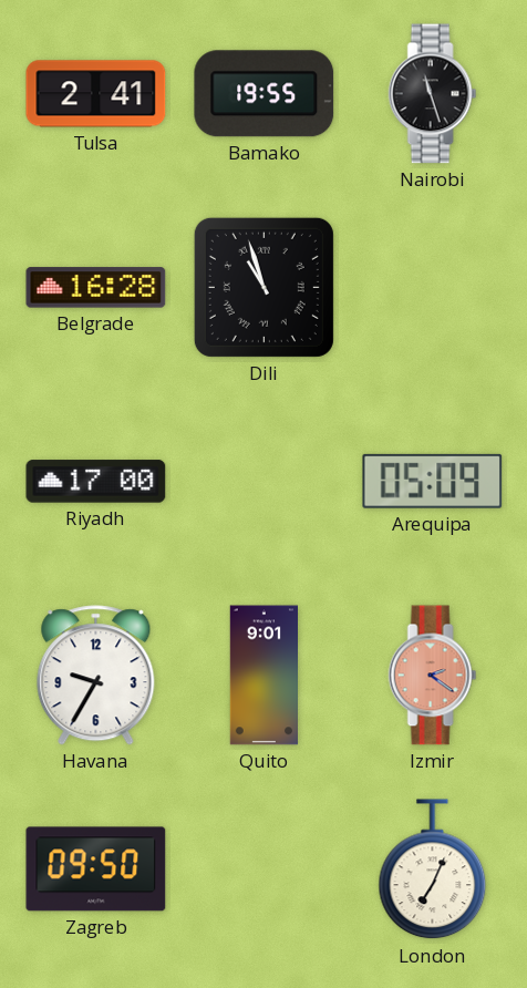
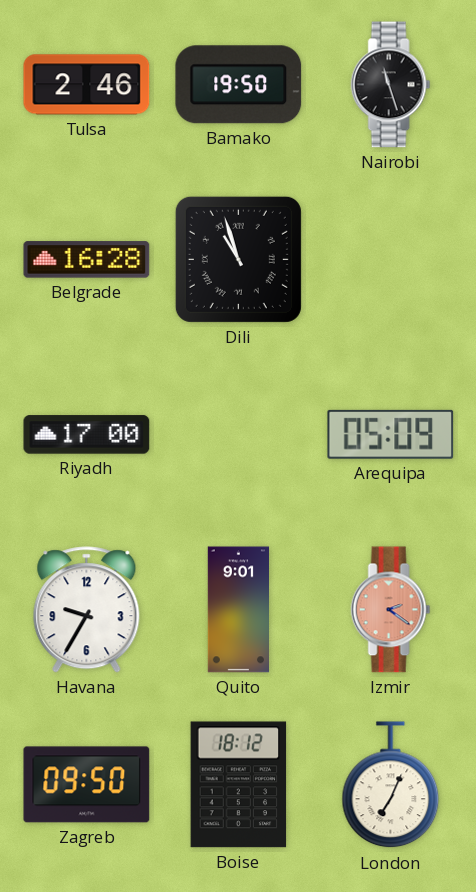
Tulsa: 2:41 -> 2:46 (87, 85)
Bamako: 19:55 -> 19:50 (239, 85)
Boise: none -> 18:12 (239, 785)
